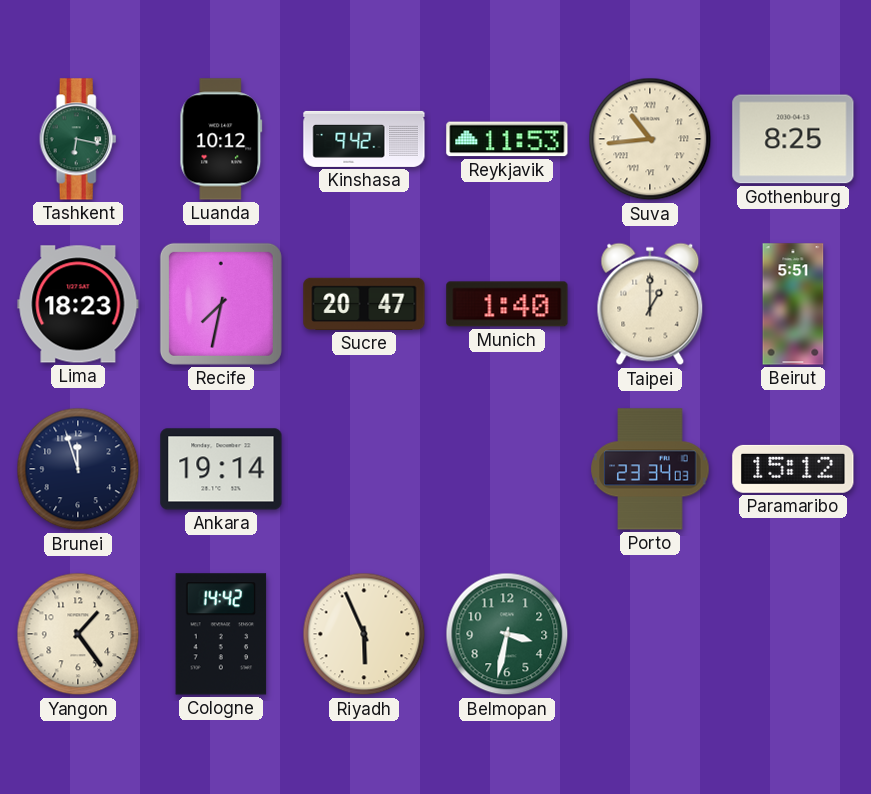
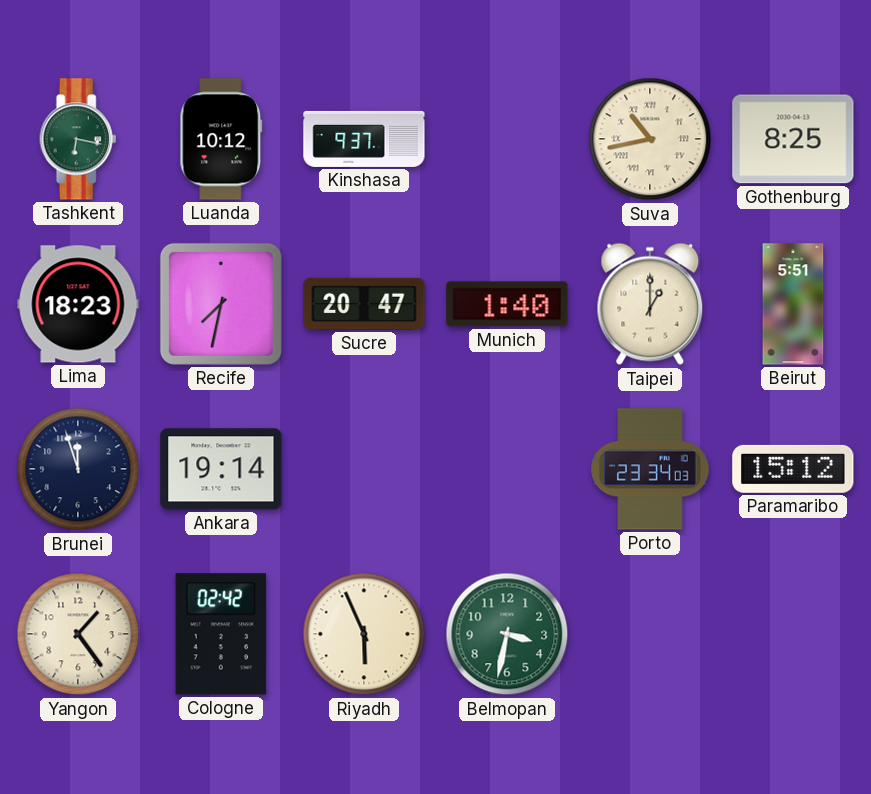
Kinshasa: 9:42 -> 9:37 (364, 139)
Reykjavik: 11:53 -> none (507, 139)
Suva: 10:44 -> 10:43 (650, 139)
Cologne: 14:42 -> 02:42 (221, 634)
